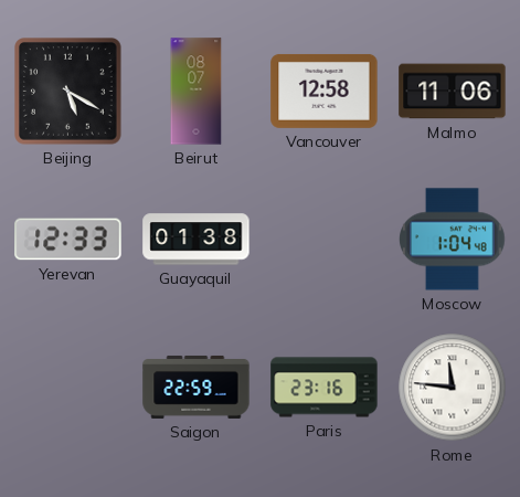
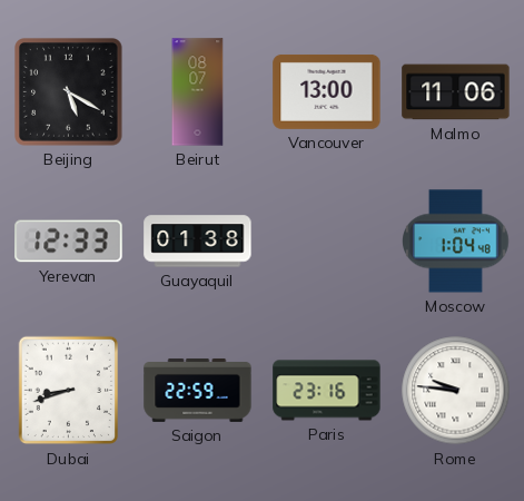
Vancouver: 12:58 -> 13:00 (327, 91)
Dubai: none -> 8:42 (68, 391)
Rome: 11:46 -> 9:46 (456, 391)
